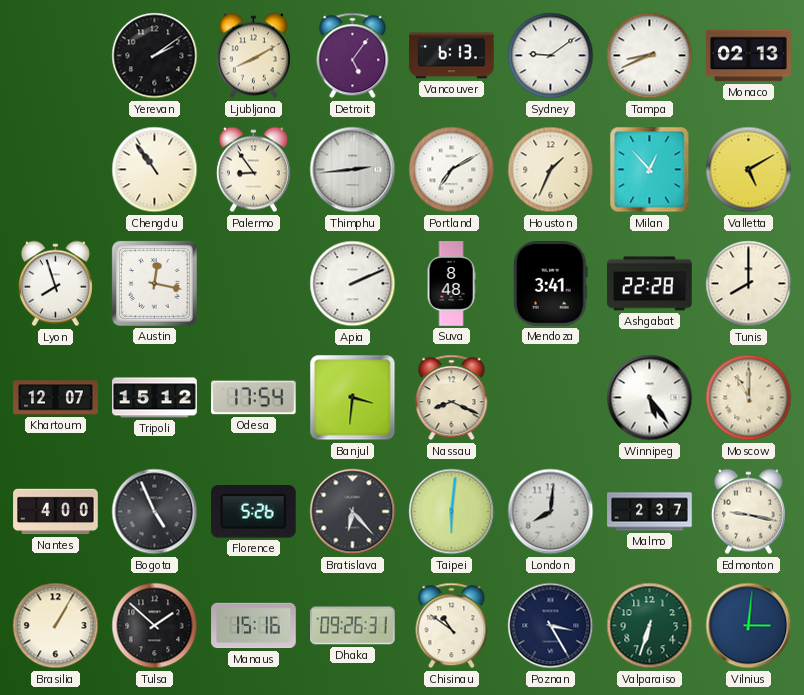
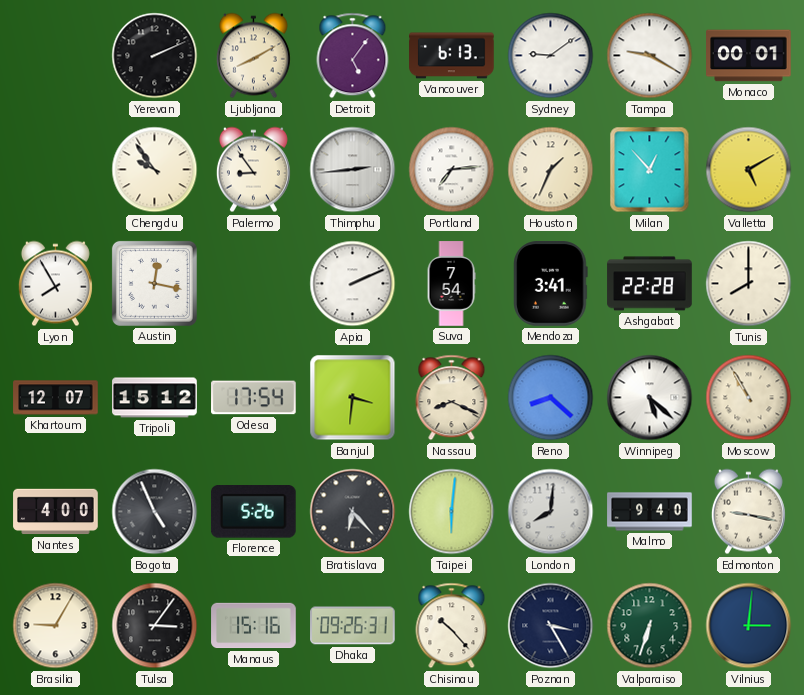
Yerevan: 2:09 -> 2:11 (155, 56)
Tampa: 8:41 -> 9:20 (650, 56)
Monaco: 02:13 -> 00:01 (749, 56)
Chengdu: 10:54 -> 9:54 (155, 170)
Portland: 7:10 -> 7:14 (452, 170)
Lyon: 7:57 -> 7:55 (55, 284)
Suva: 8:48 -> 7:54 (451, 284)
Reno: none -> 8:22 (551, 398)
Winnipeg: 5:24 -> 5:22 (650, 398)
Moscow: 11:00 -> 10:55 (749, 398)
Malmo: 2:37 -> 9:40 (650, 512)
Brasilia: 1:05 -> 9:05 (56, 626)
Tulsa: 1:52 -> 3:06 (155, 626)
Chisinau: 10:51 -> 10:23 (452, 626)
